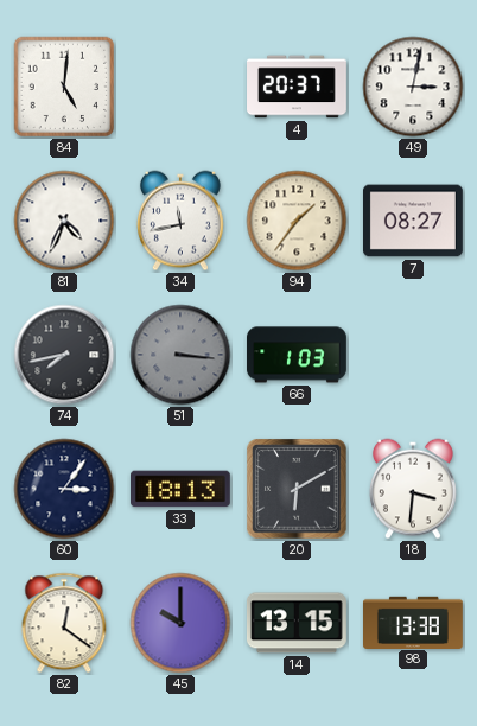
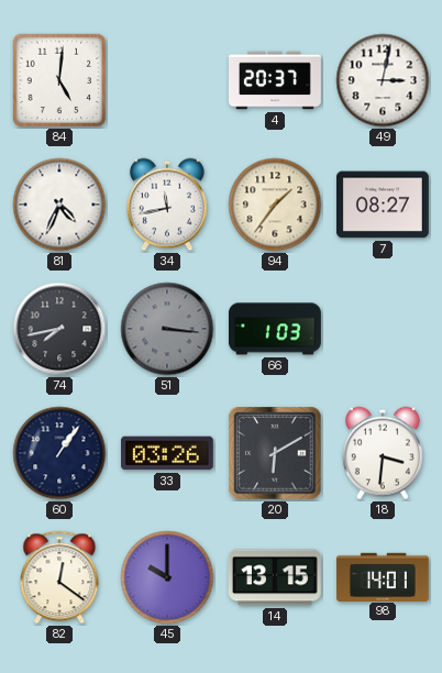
60: 3:06 -> 1:06 (59, 453)
33: 18:13 -> 03:26 (168, 453)
98: 13:38 -> 14:01 (384, 576)
